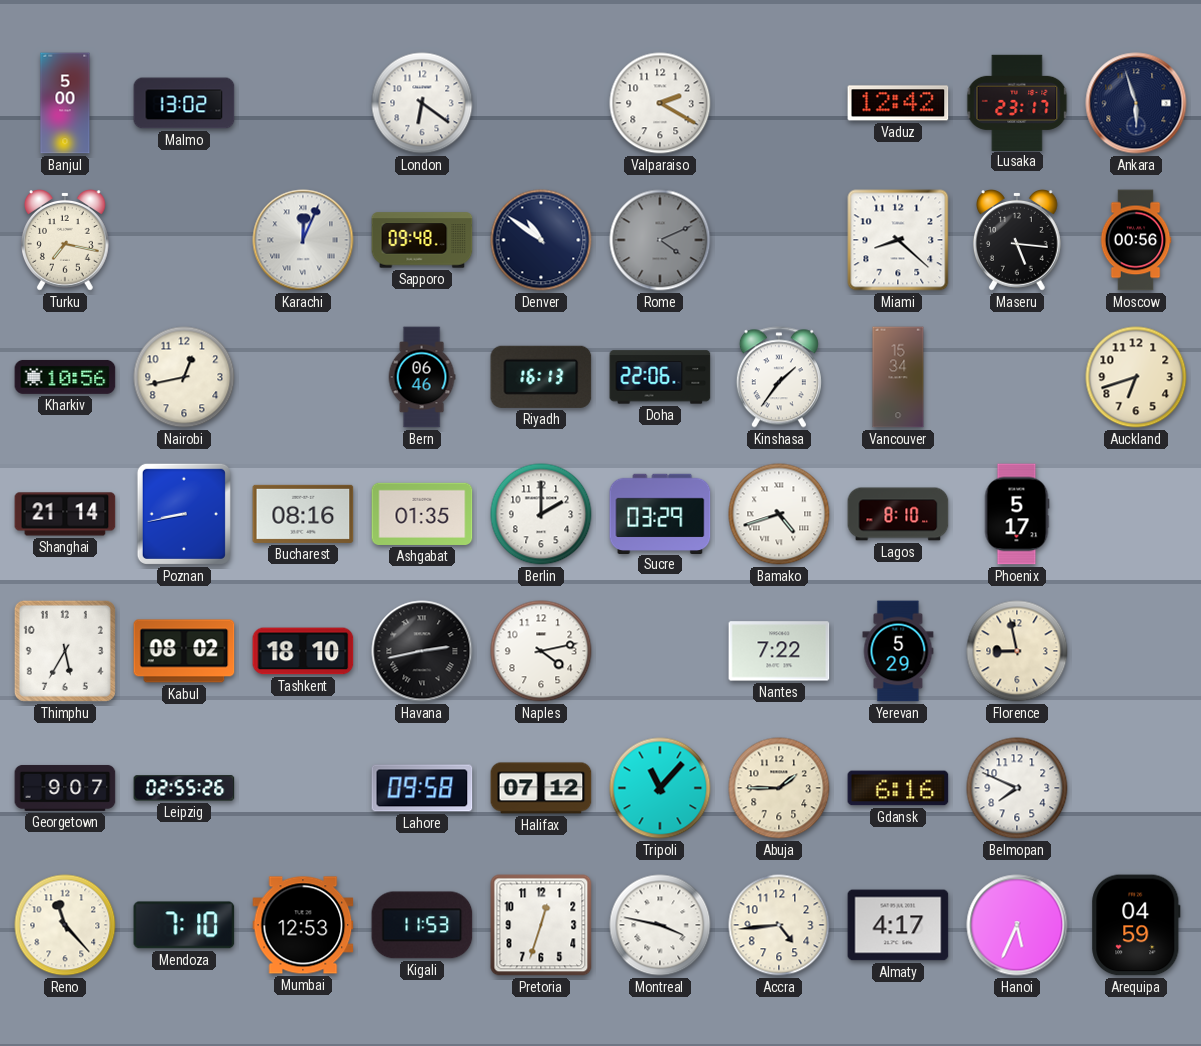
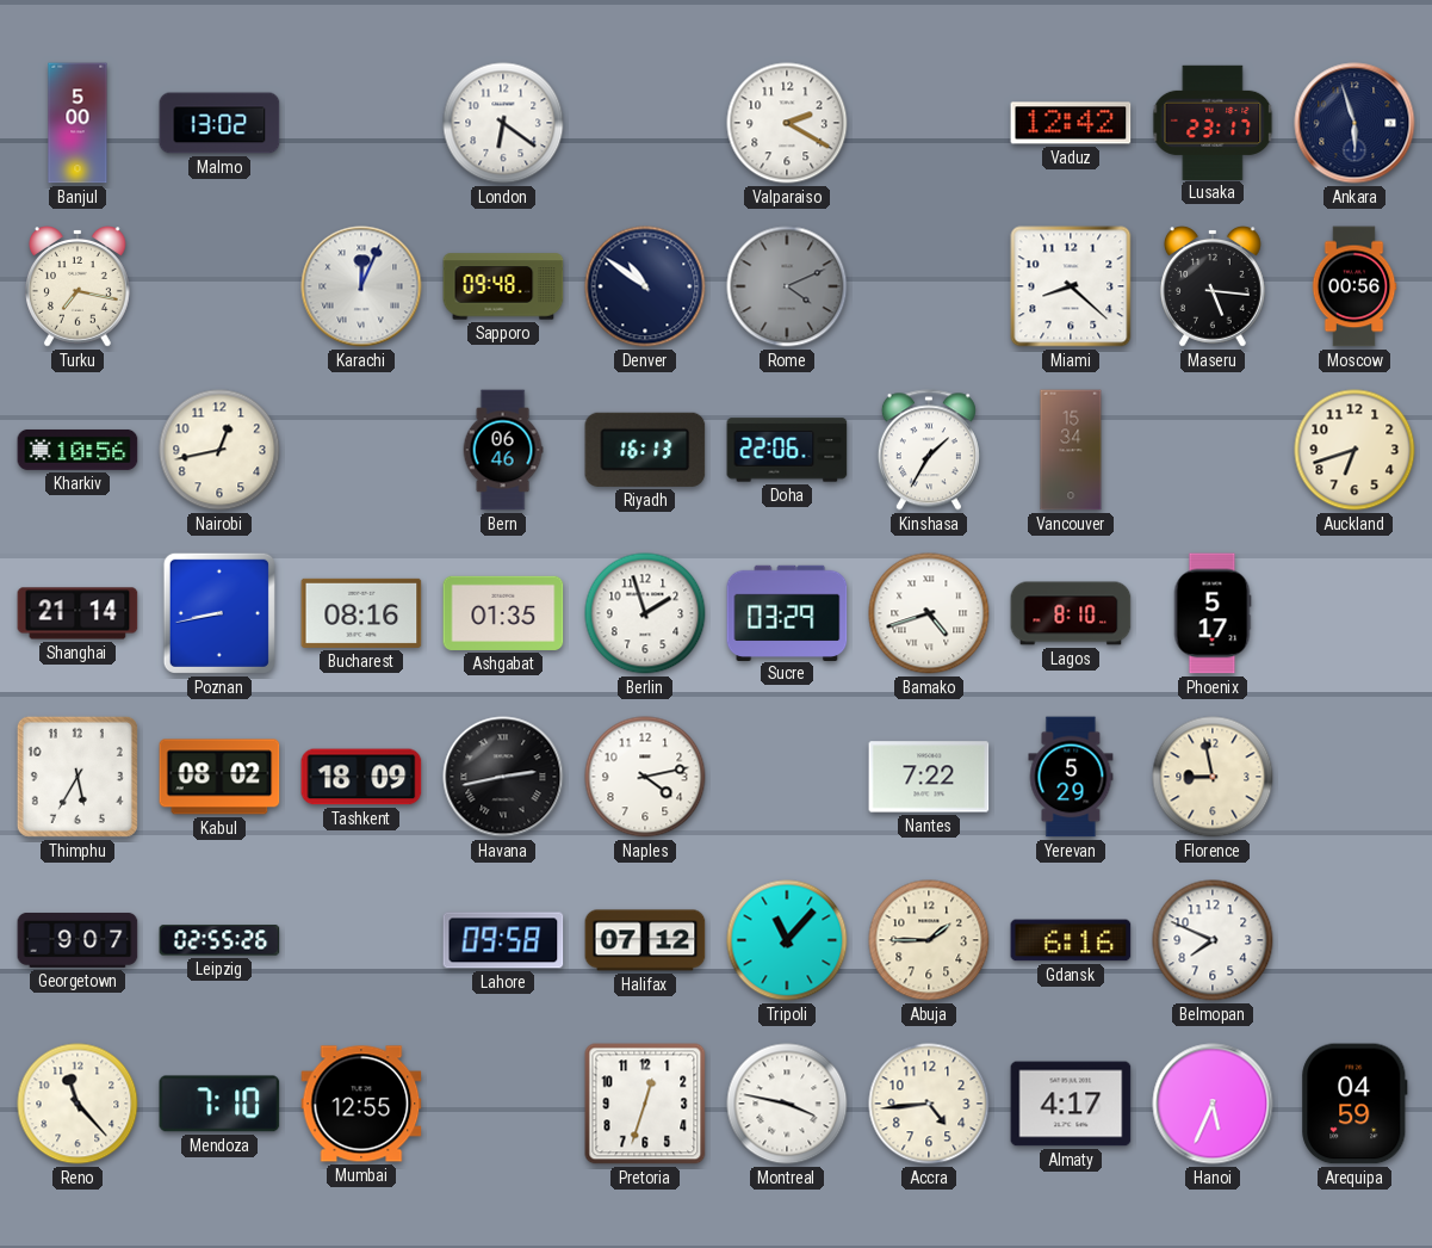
Kinshasa: 1:36 -> 1:35 (929, 450)
Berlin: 2:00 -> 1:57 (645, 613)
Tashkent: 18:10 -> 18:09 (361, 777)
Mumbai: 12:53 -> 12:55 (361, 1104)
Kigali: 11:53 -> none (422, 925)
